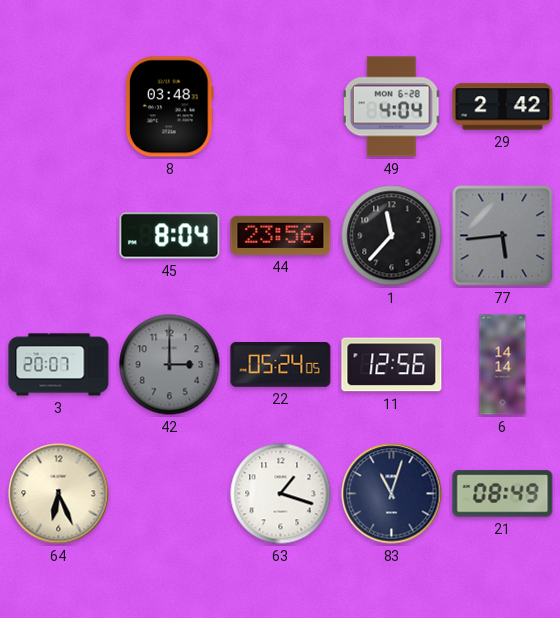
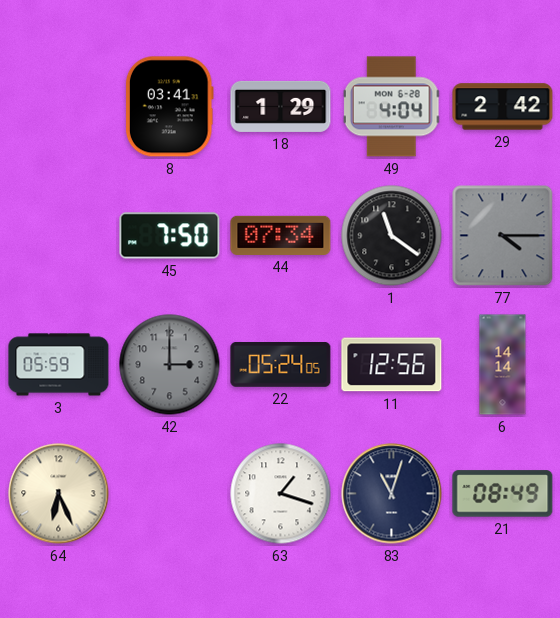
8: 03:48 -> 03:41 (169, 107)
18: none -> 1:29 (281, 106)
45: 8:04 -> 7:50 (170, 236)
44: 23:56 -> 07:34 (281, 235)
1: 11:37 -> 11:21 (392, 236)
77: 5:44 -> 4:15 (503, 236)
3: 20:07 -> 05:59 (59, 365)
